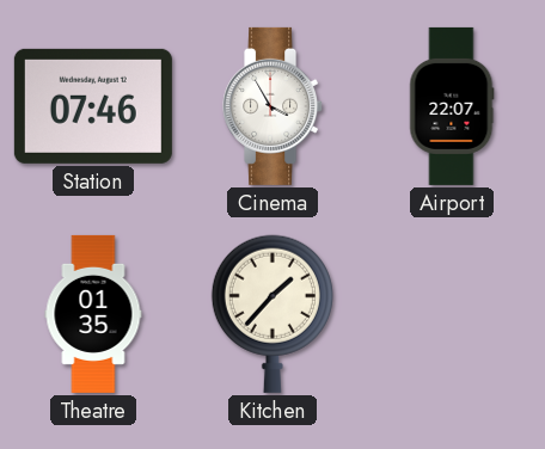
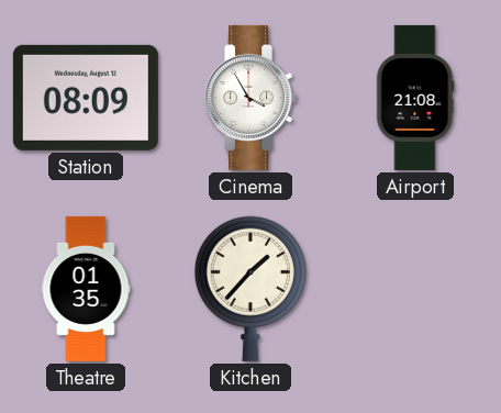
Station: 07:46 -> 08:09 (86, 98)
Airport: 22:07 -> 21:08 (415, 98)
